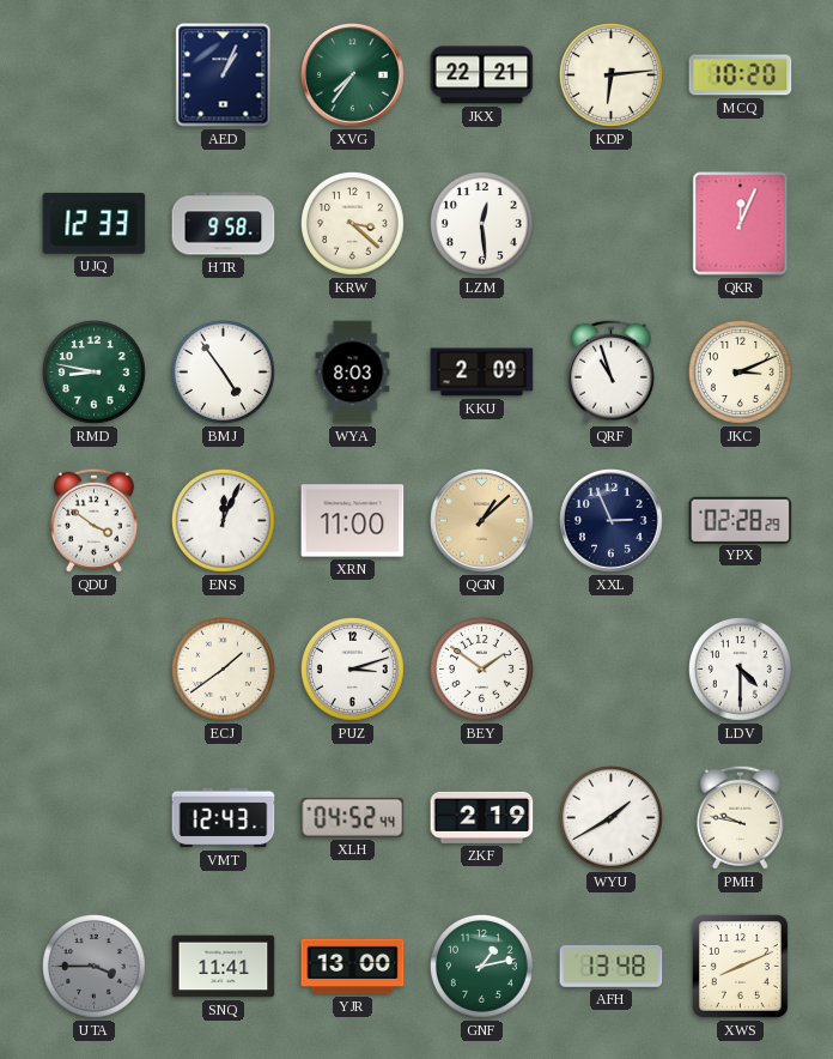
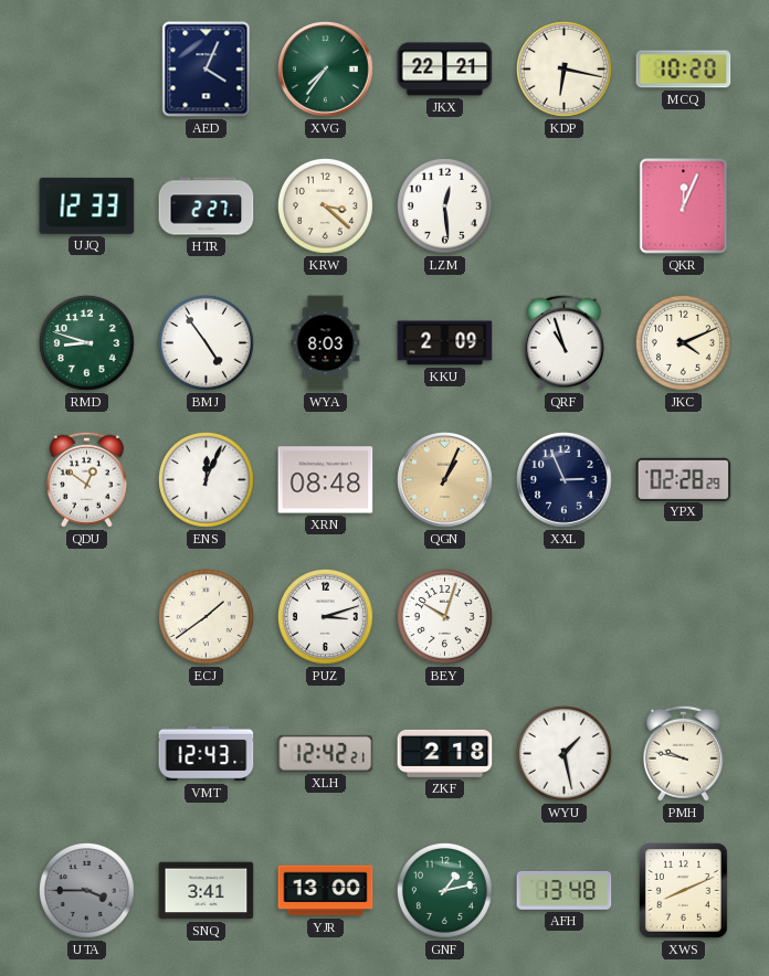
AED: 1:04 -> 4:04 (207, 70)
KDP: 6:14 -> 6:17 (563, 68)
HTR: 9:58 -> 2:27 (207, 206)
RMD: 8:47 -> 8:48 (86, 342)
JKC: 3:11 -> 4:11 (683, 342)
QDU: 3:51 -> 12:51 (86, 479)
XRN: 11:00 -> 08:48 (326, 480)
QGN: 1:08 -> 1:04 (445, 480)
BEY: 1:51 -> 10:03 (444, 616)
LDV: 4:30 -> none (740, 668)
XLH: 04:52 -> 12:42 (326, 753)
ZKF: 2:19 -> 2:18 (445, 753)
WYU: 1:40 -> 1:28 (563, 753)
SNQ: 11:41 -> 3:41 (207, 891)
